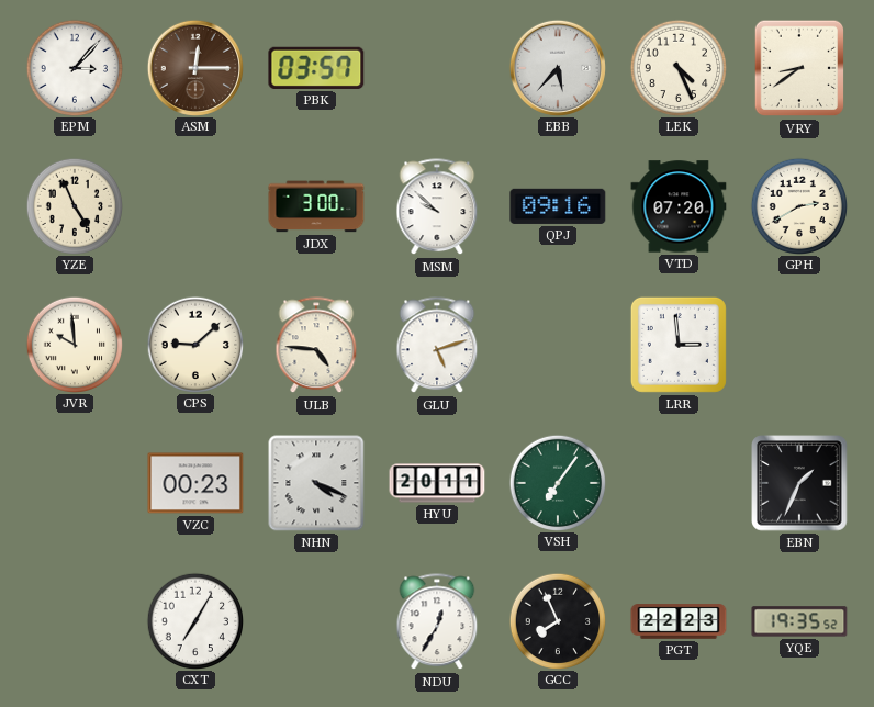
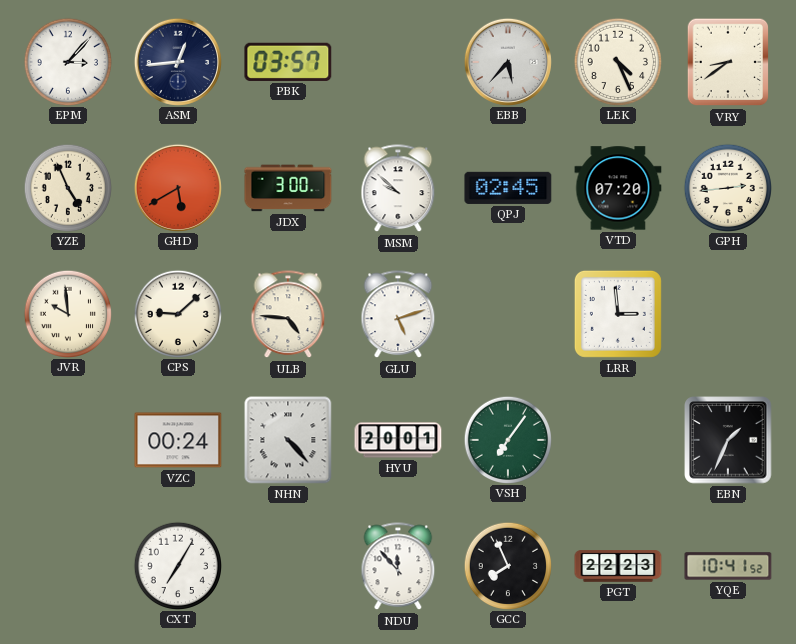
ASM: 12:15 -> 12:44 (177, 61)
ASM dial: brown -> navy (177, 61)
GHD: none -> 5:40 (177, 187)
QPJ: 09:16 -> 02:45 (508, 188)
GPH: 2:40 -> 2:44 (727, 187)
VZC: 00:23 -> 00:24 (178, 440)
NHN: 4:19 -> 4:23 (288, 440)
HYU: 20:11 -> 20:01 (398, 440)
NDU: 12:35 -> 11:53 (398, 567)
YQE: 19:35 -> 10:41 (728, 566)
